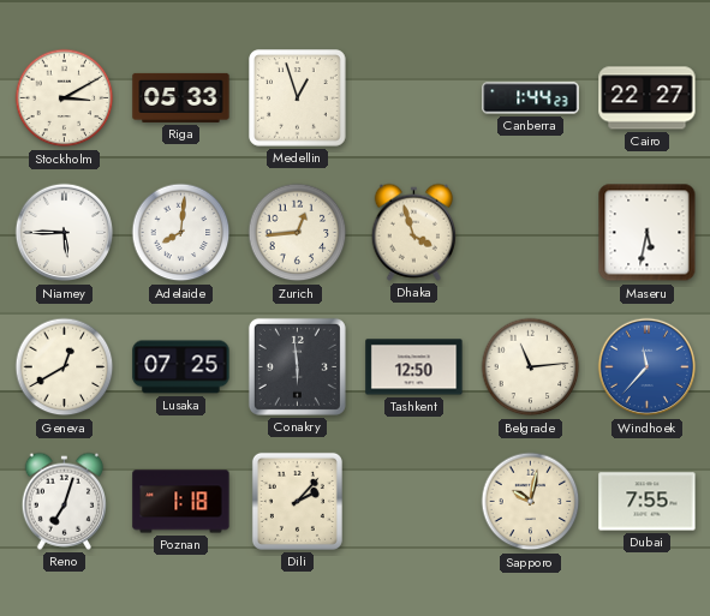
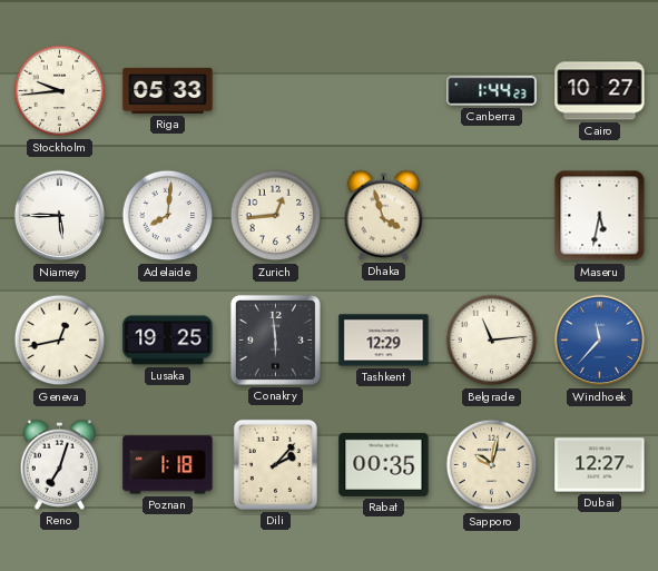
Stockholm: 3:10 -> 9:44 (60, 91)
Medellin: 12:57 -> none (298, 98)
Cairo: 22:27 -> 10:27 (600, 91)
Geneva: 12:40 -> 12:43 (60, 341)
Lusaka: 07:25 -> 19:25 (168, 341)
Tashkent: 12:50 -> 12:29 (384, 341)
Rabat: none -> 00:35 (384, 464)
Dubai: 7:55 -> 12:27 (600, 465)
